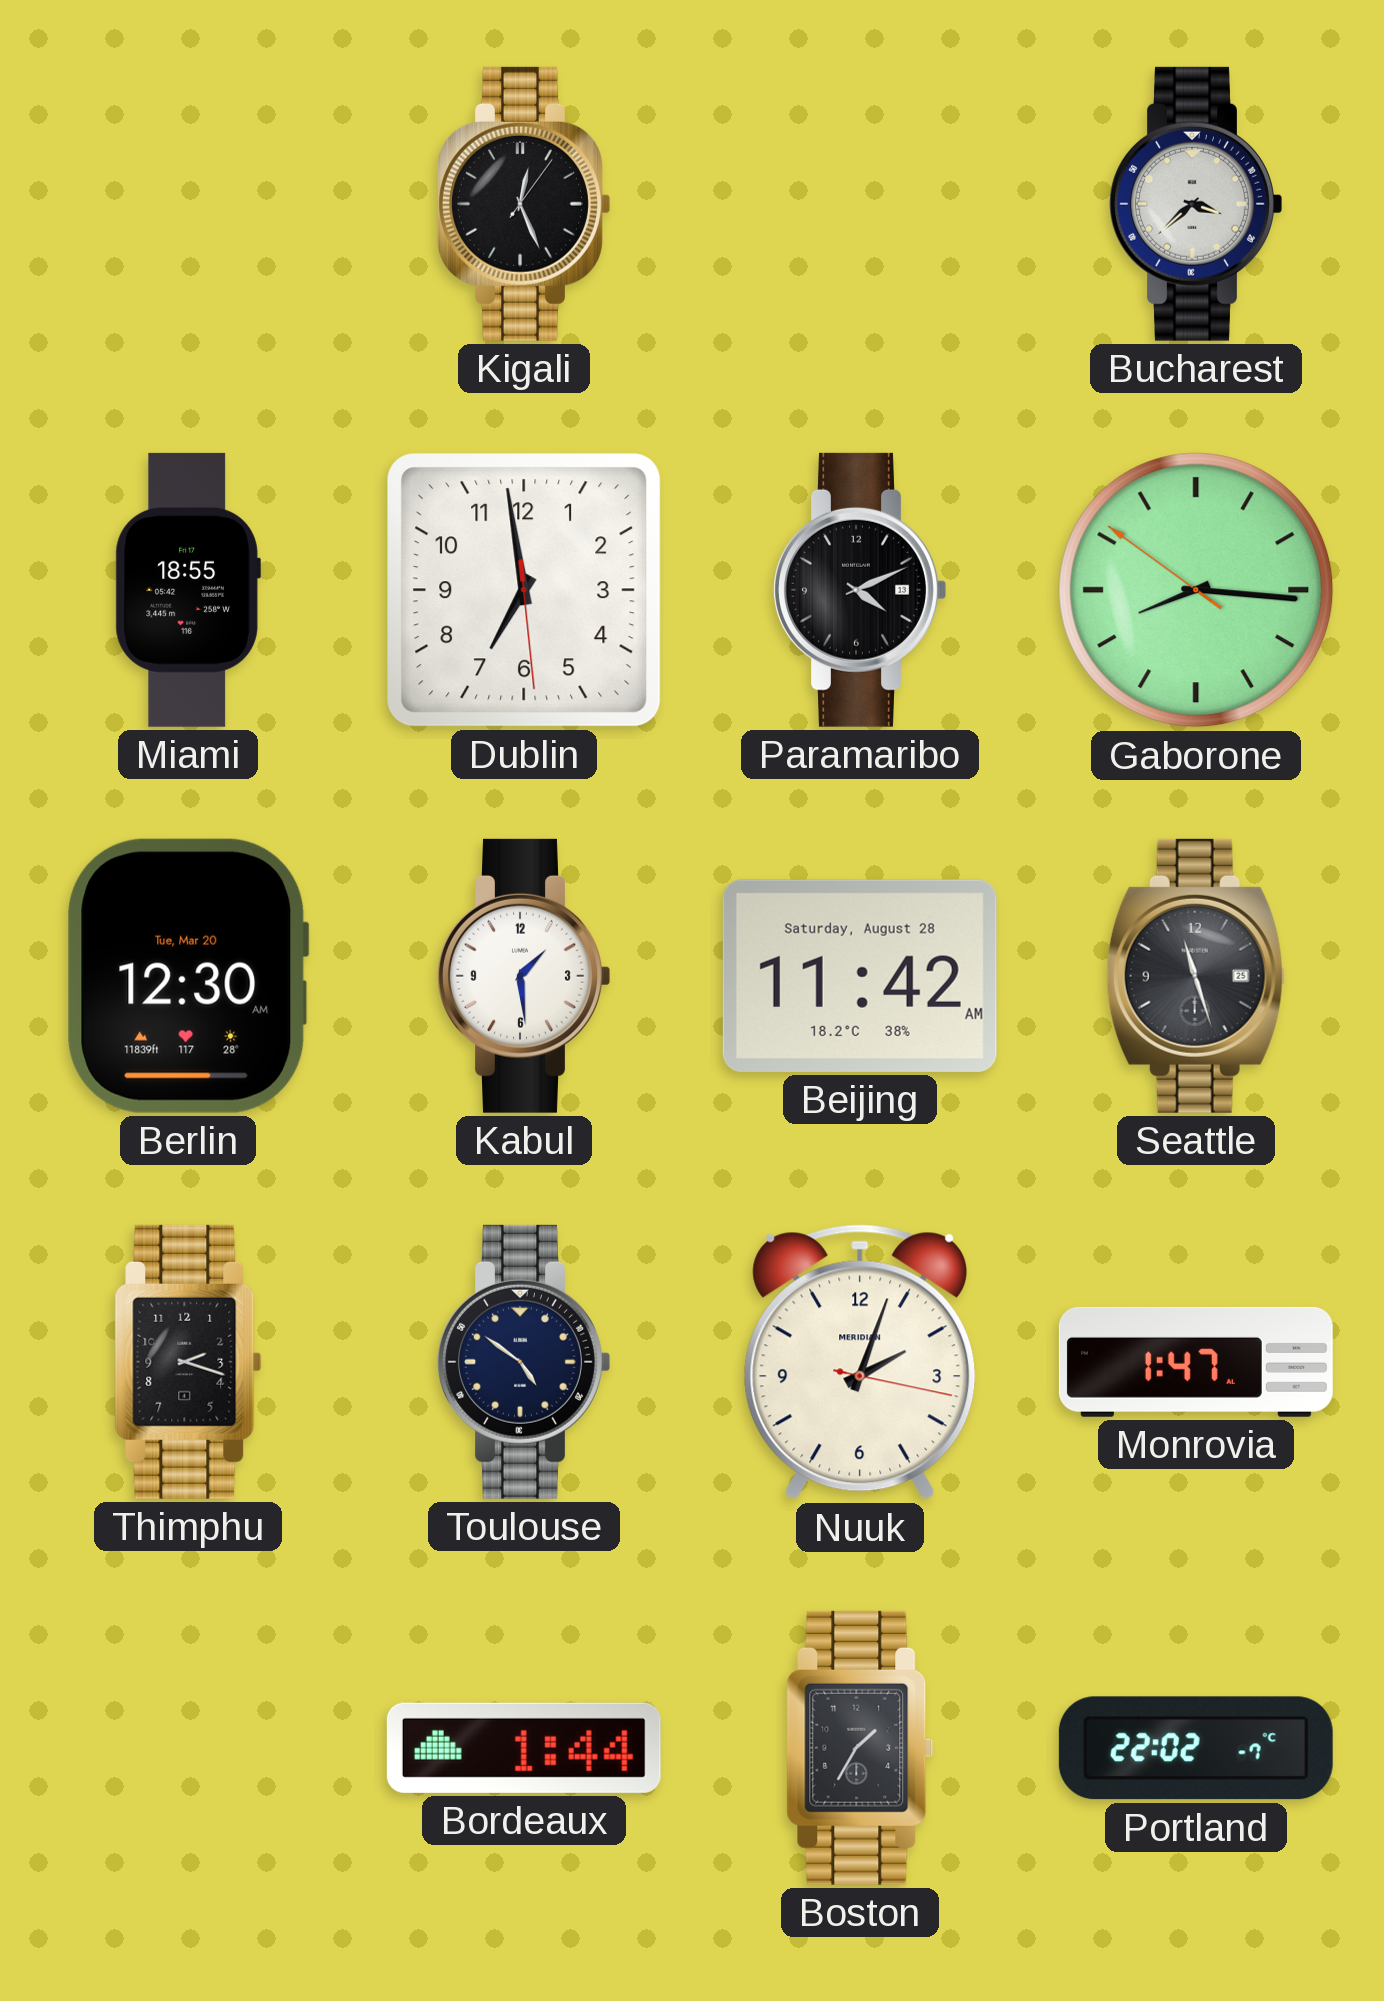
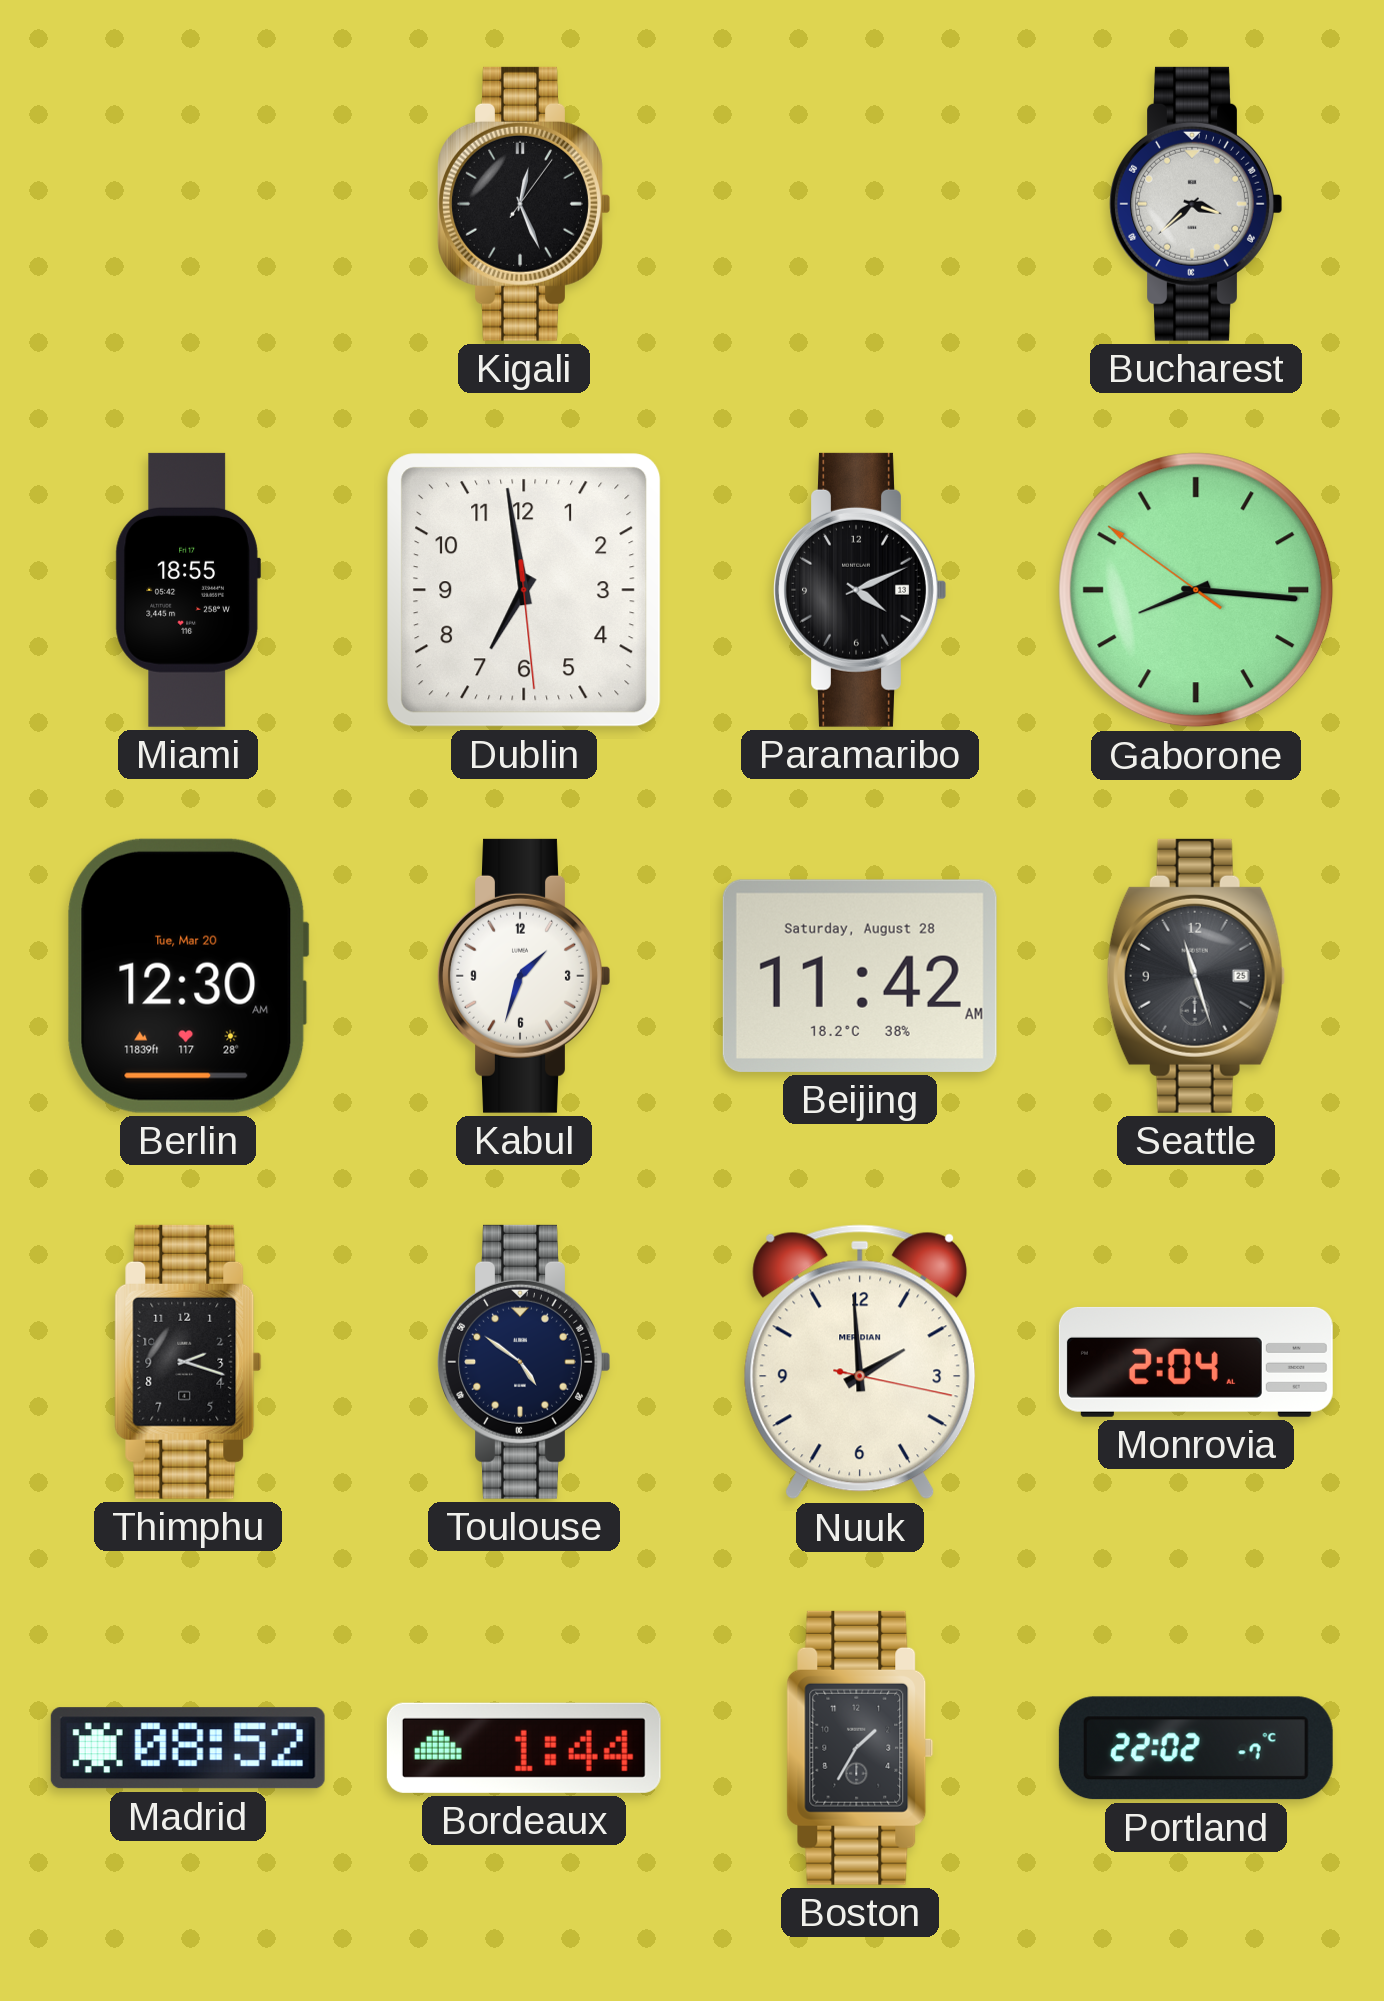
Kabul: 1:29 -> 1:33 (524, 976)
Nuuk: 2:03 -> 1:59 (860, 1362)
Monrovia: 1:47 -> 2:04 (1196, 1362)
Madrid: none -> 08:52 (188, 1748)
